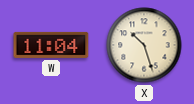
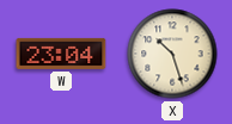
W: 11:04 -> 23:04 (61, 54)
